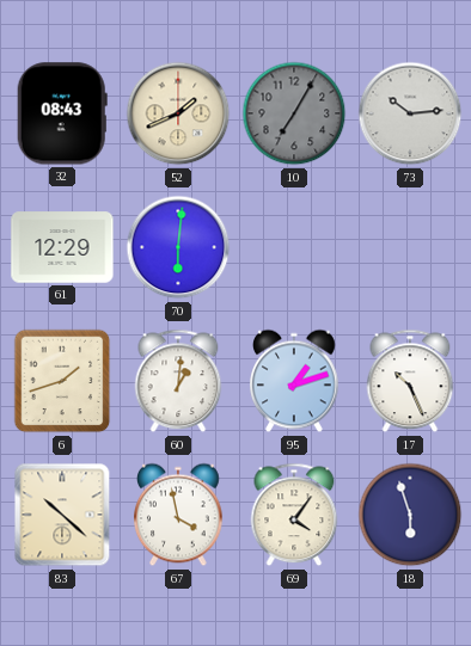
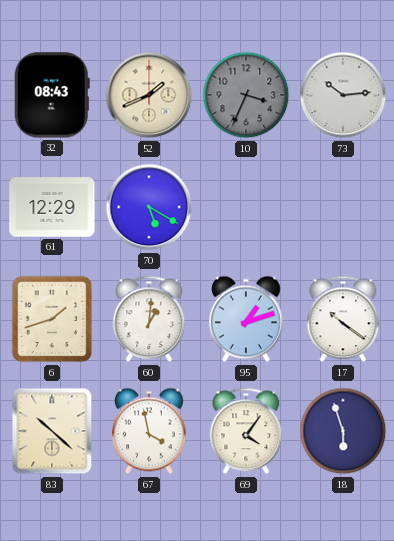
10: 7:05 -> 3:34 (246, 95)
70: 6:01 -> 5:20 (149, 207)
17: 10:26 -> 10:21 (343, 319)
